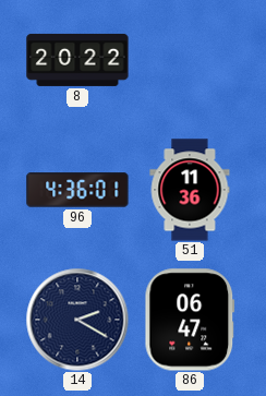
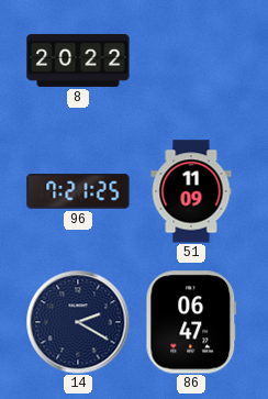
96: 4:36 -> 7:21 (78, 191)
51: 11:36 -> 11:09 (191, 191)
